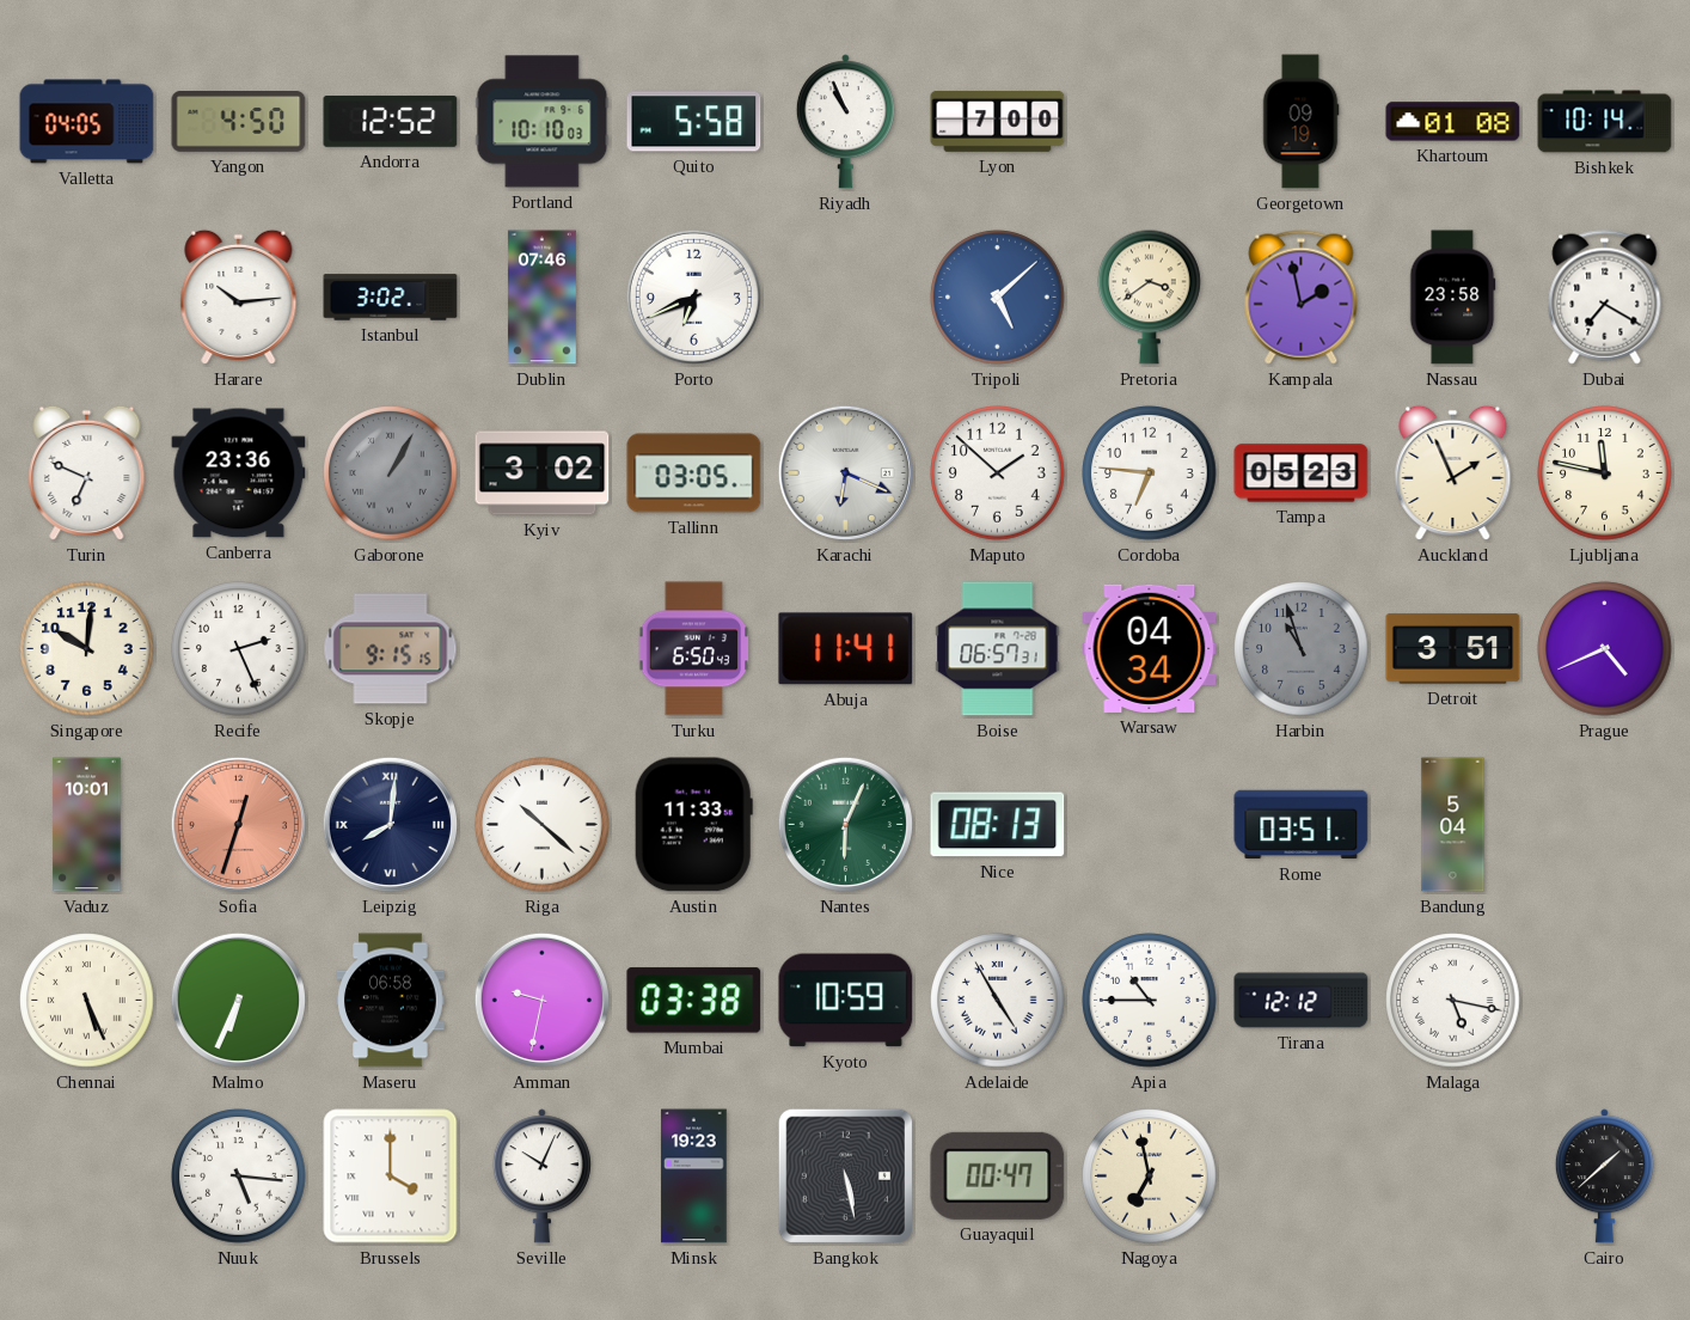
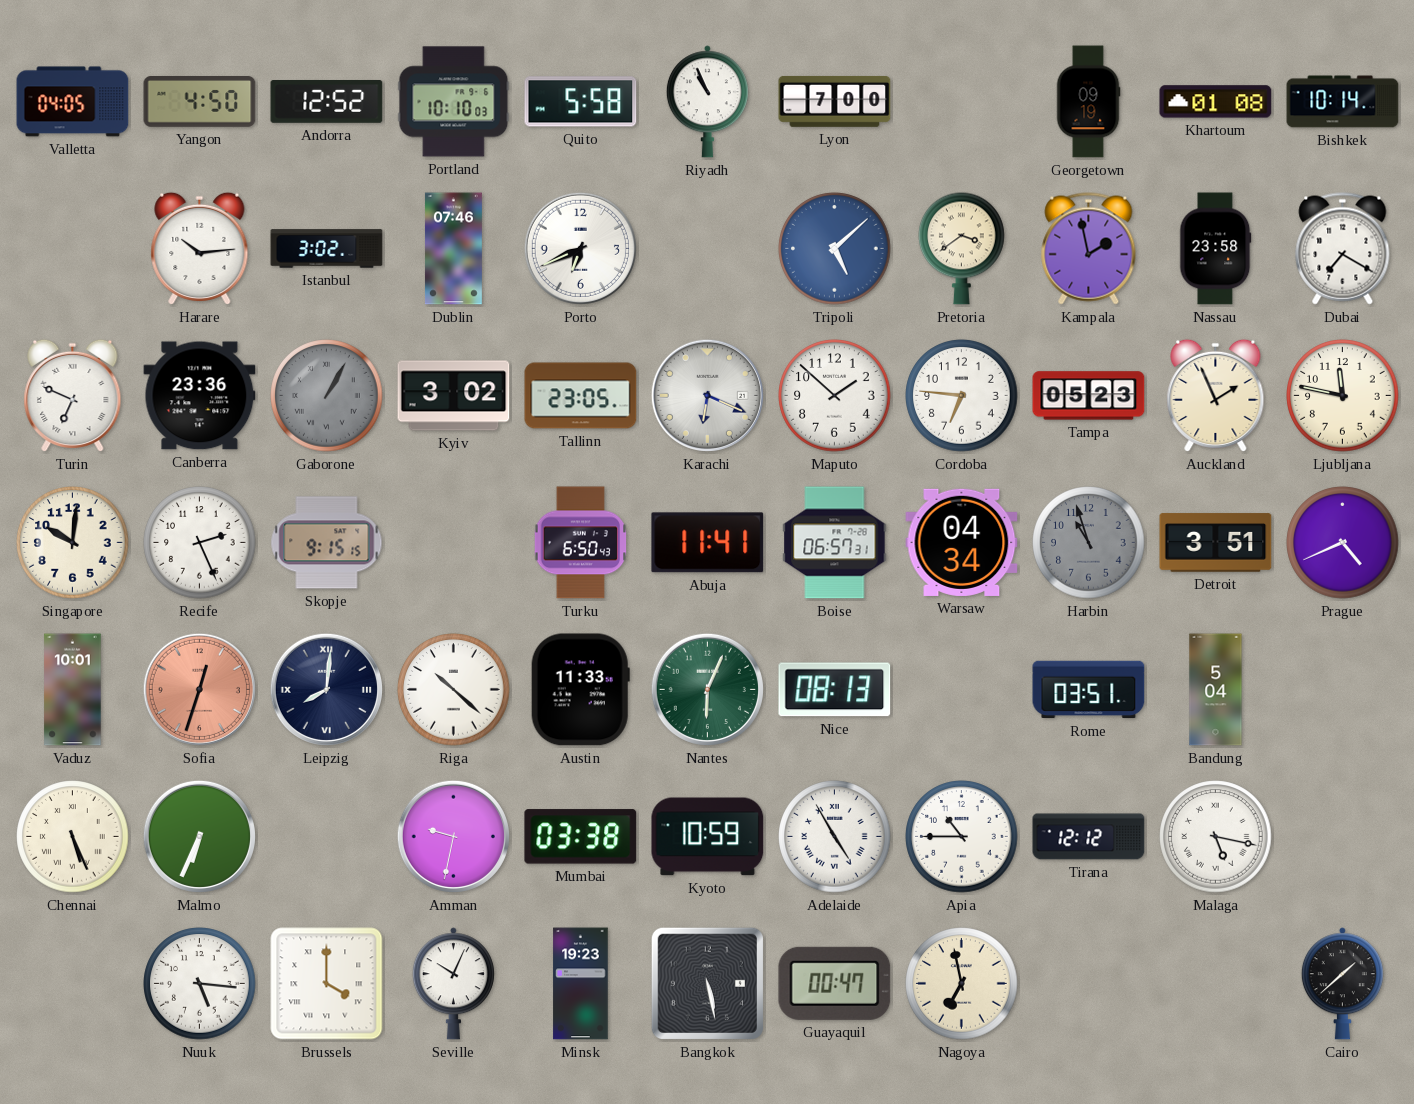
Tallinn: 03:05 -> 23:05 (581, 396)
Maseru: 06:58 -> none (391, 1001)
